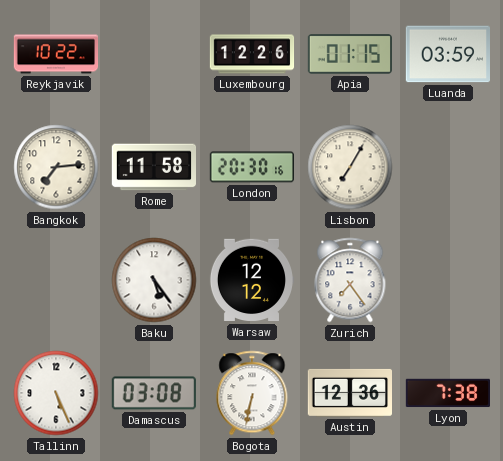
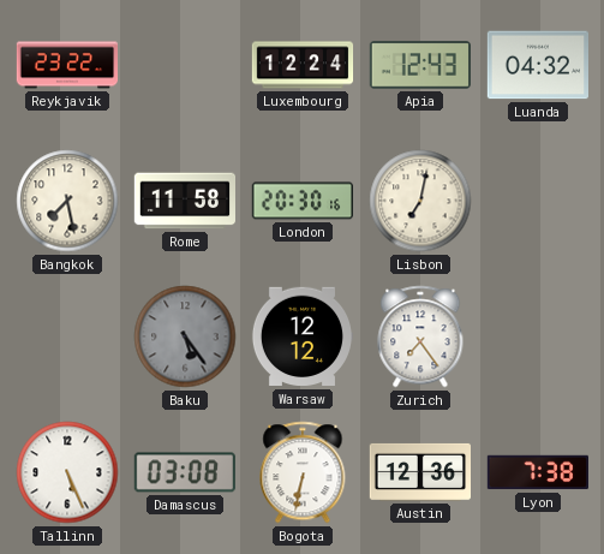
Reykjavik: 10:22 -> 23:22 (67, 65)
Luxembourg: 12:26 -> 12:24 (303, 65)
Apia: 01:15 -> 12:43 (419, 65)
Luanda: 03:59 -> 04:32 (537, 65)
Bangkok: 7:14 -> 7:28 (67, 201)
Lisbon: 7:05 -> 7:02 (420, 201)
Baku dial: white -> grey (185, 336)
